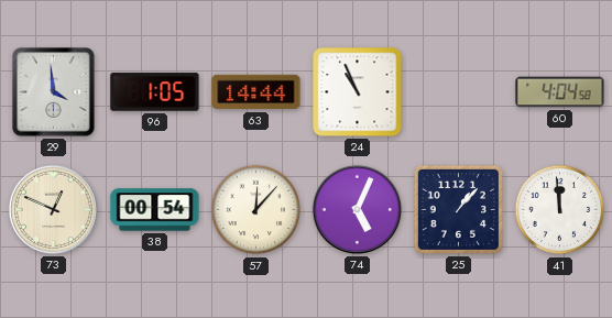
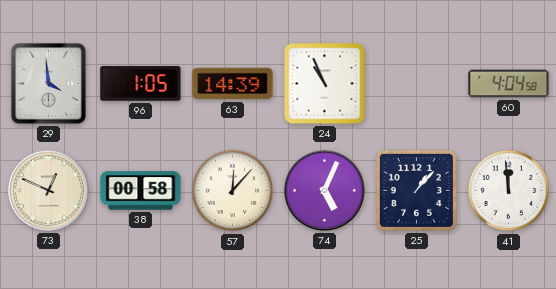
63: 14:44 -> 14:39 (233, 84)
38: 00:54 -> 00:58 (141, 191)
